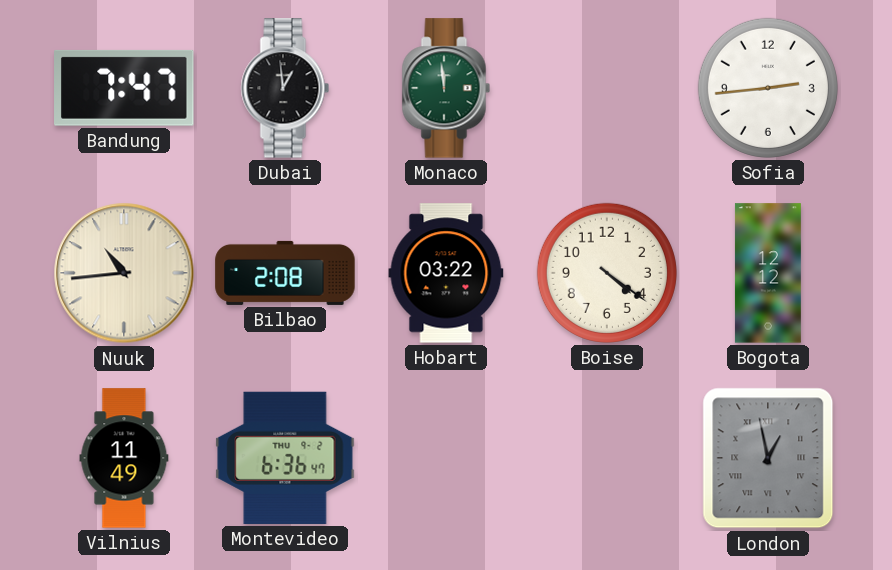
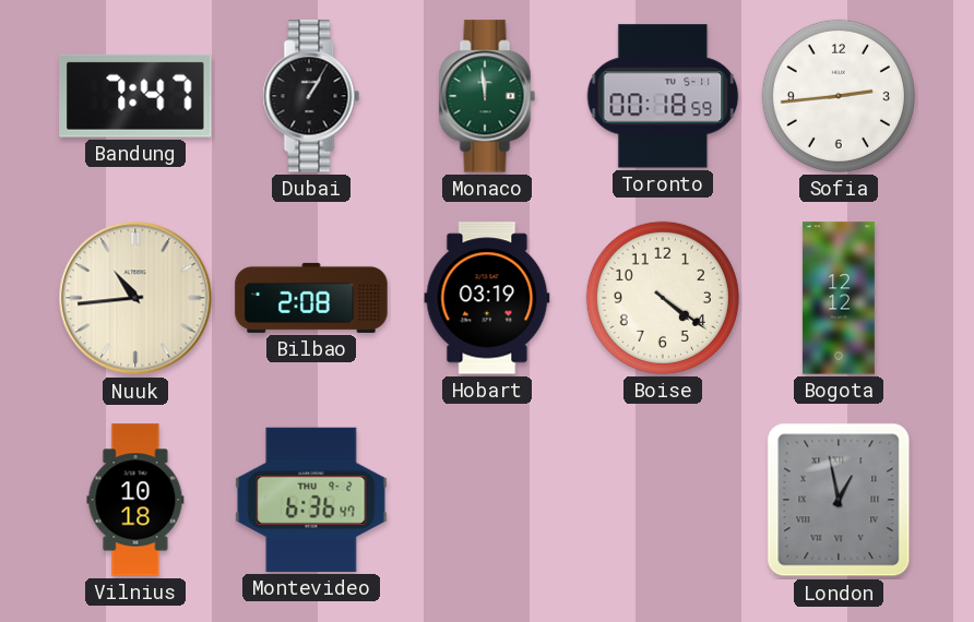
Dubai: 12:59 -> 1:05 (311, 96)
Toronto: none -> 00:18 (663, 96)
Hobart: 03:22 -> 03:19 (487, 298)
Vilnius: 11:49 -> 10:18 (135, 500)
